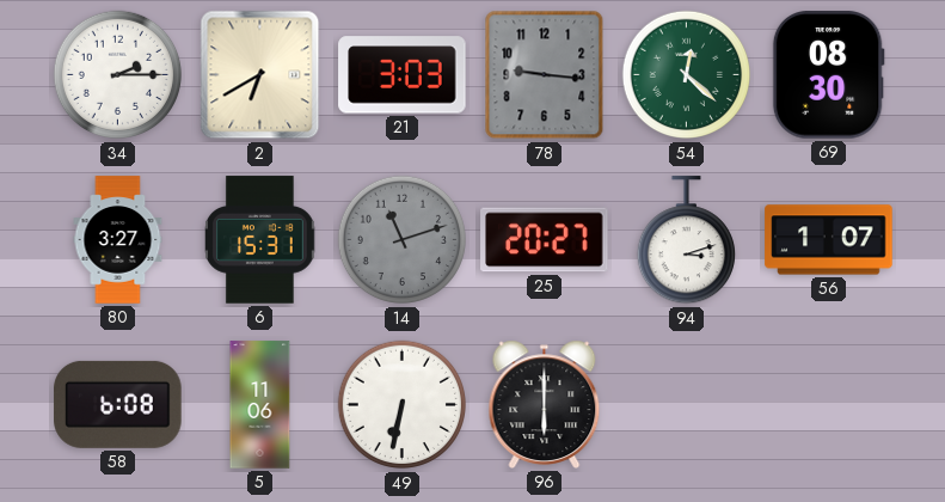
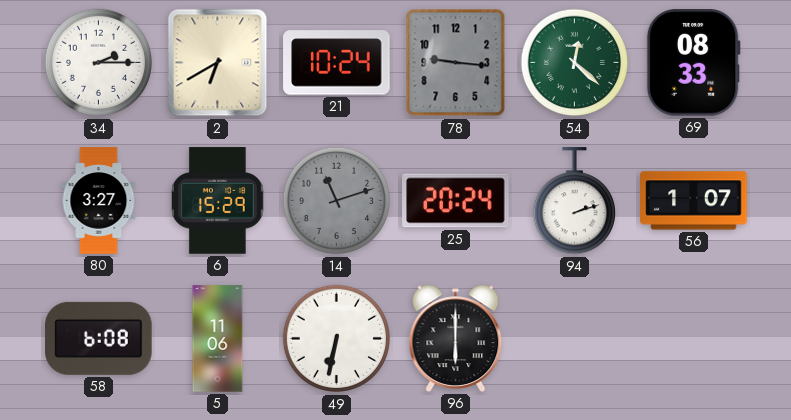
21: 3:03 -> 10:24 (337, 63)
69: 08:30 -> 08:33 (693, 63)
6: 15:31 -> 15:29 (218, 201)
25: 20:27 -> 20:24 (456, 201)
94: 3:12 -> 2:12 (574, 201)
